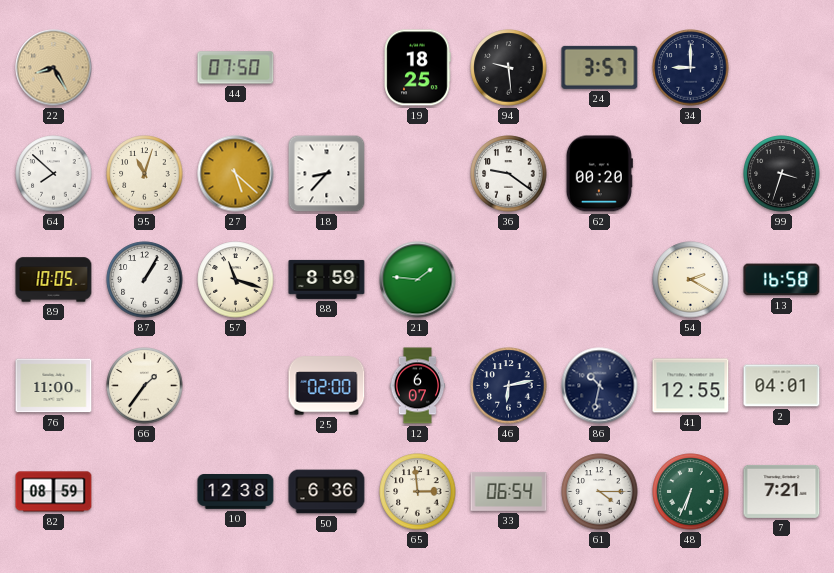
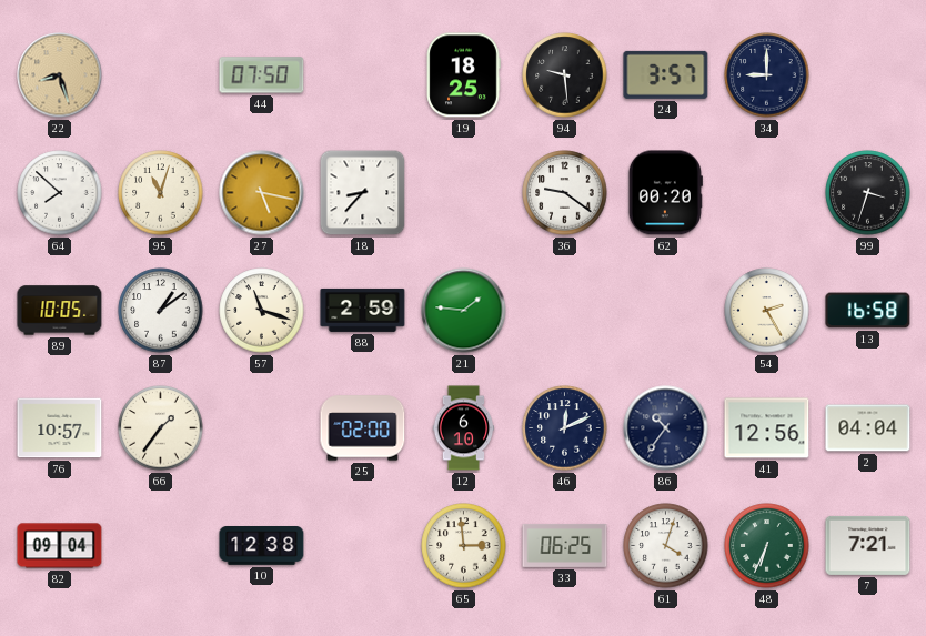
22: 8:25 -> 8:27 (60, 75)
27: 5:22 -> 5:17 (262, 193)
87: 1:05 -> 1:09 (161, 311)
88: 8:59 -> 2:59 (363, 310)
54: 2:20 -> 2:25 (767, 311)
76: 11:00 -> 10:57 (60, 428)
12: 6:07 -> 6:10 (464, 428)
46: 6:13 -> 12:11 (565, 428)
86: 10:32 -> 10:36 (666, 428)
41: 12:55 -> 12:56 (767, 428)
2: 04:01 -> 04:04 (868, 428)
82: 08:59 -> 09:04 (60, 546)
50: 6:36 -> none (327, 492)
33: 06:54 -> 06:25 (565, 545)
61: 4:15 -> 4:03 (666, 546)
